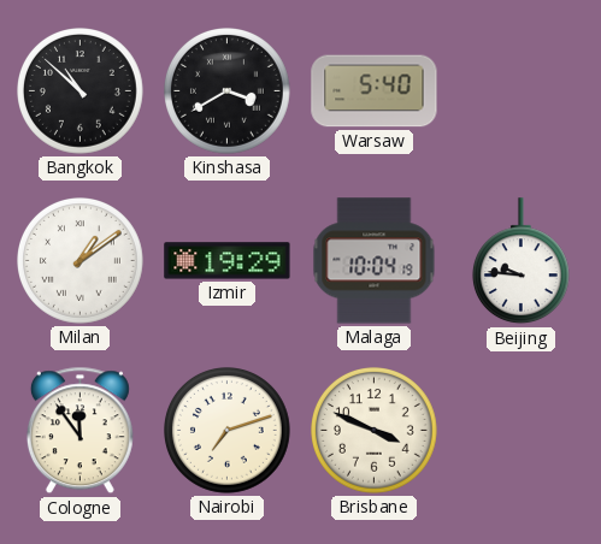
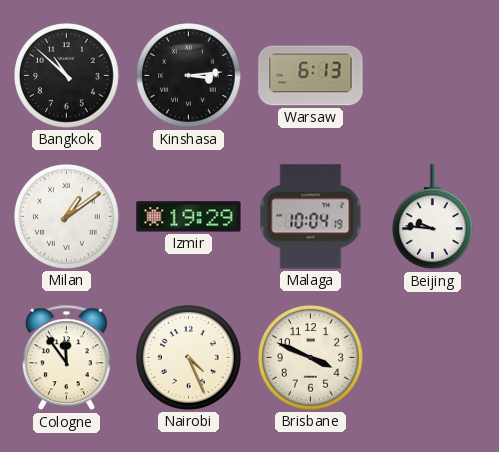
Kinshasa: 3:40 -> 3:14 (189, 76)
Warsaw: 5:40 -> 6:13 (311, 76)
Nairobi: 7:12 -> 4:26 (189, 358)
